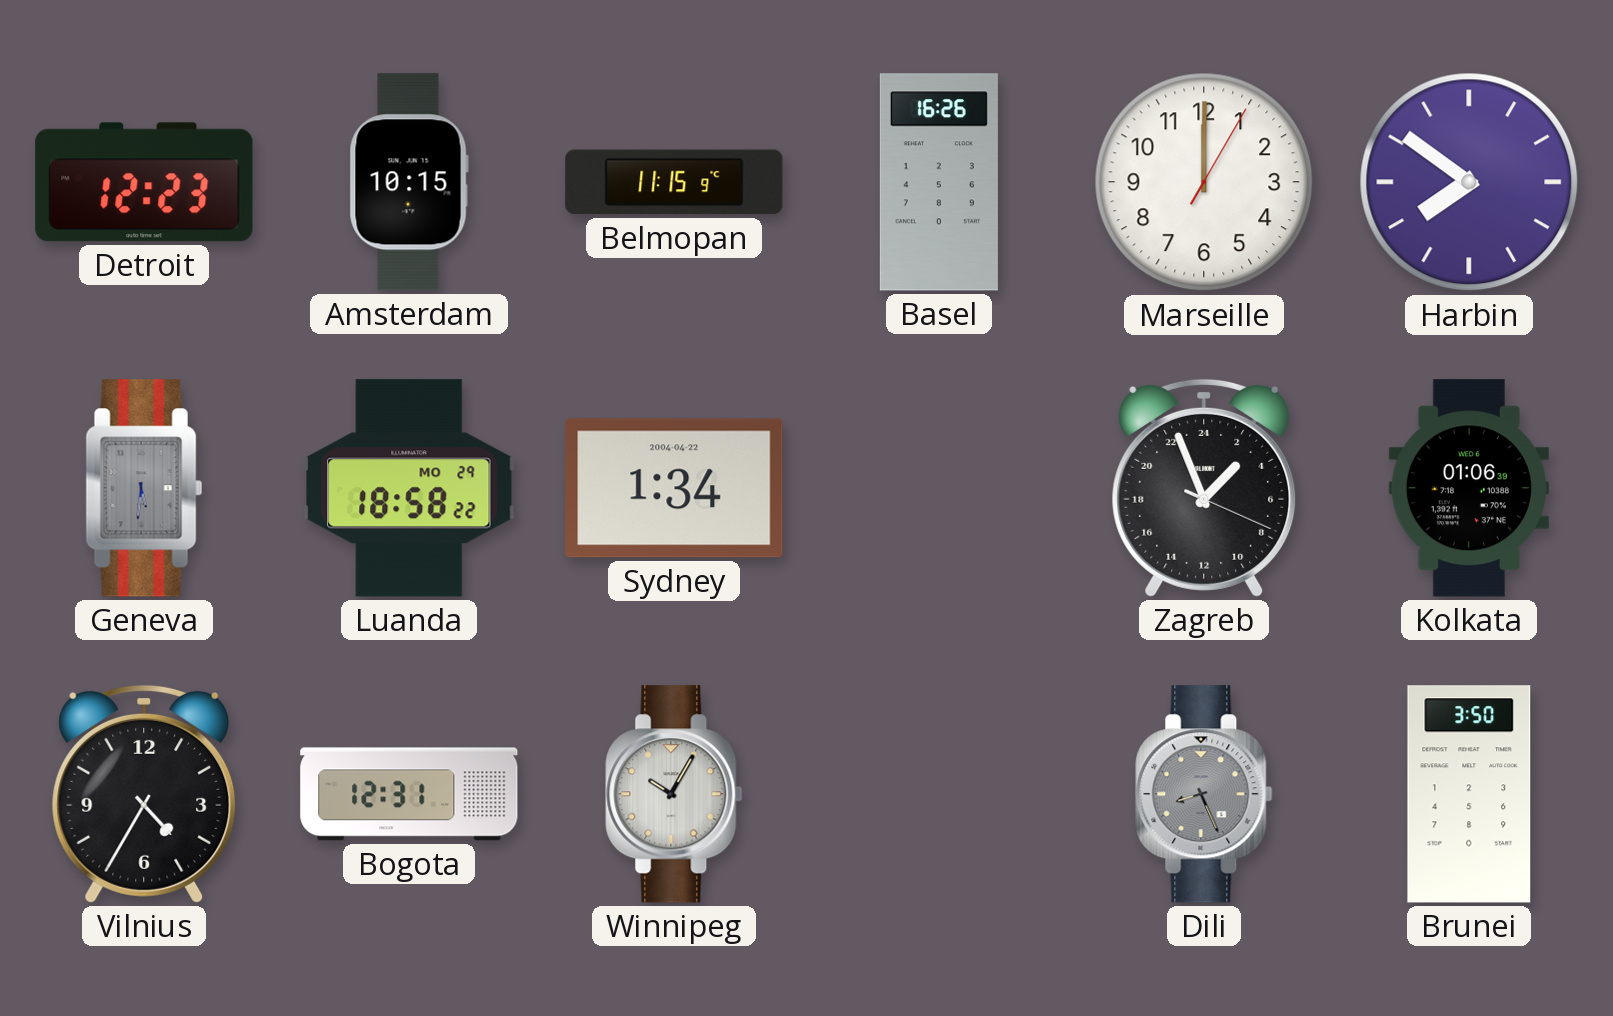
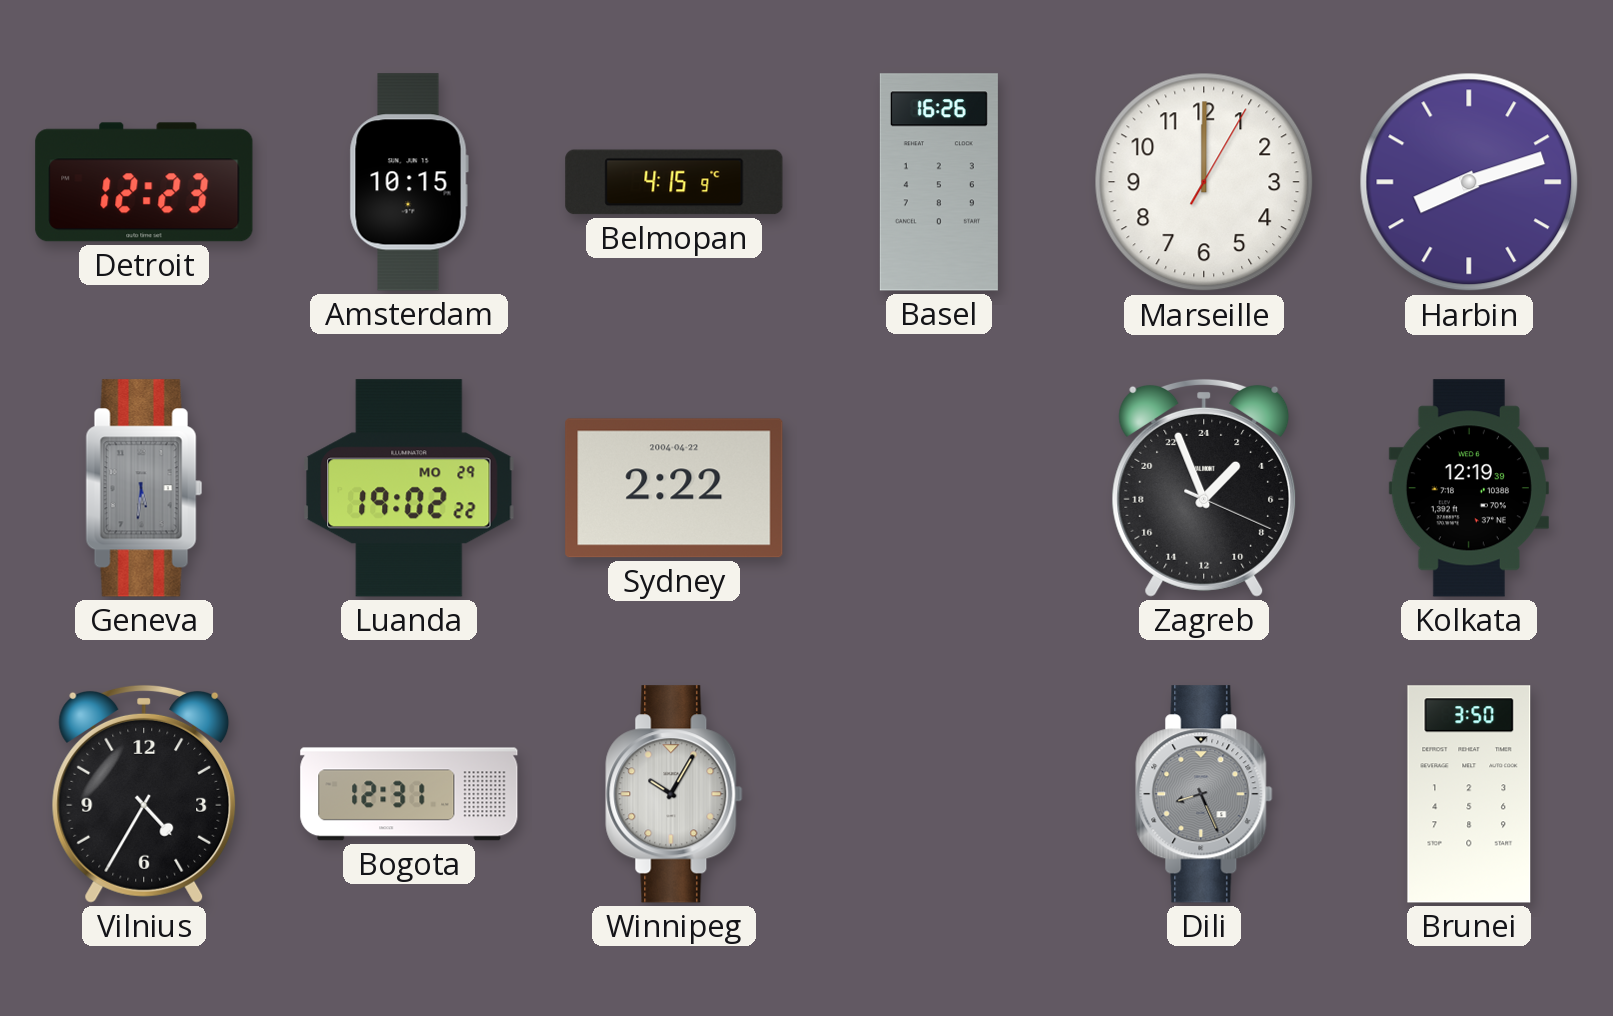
Belmopan: 11:15 -> 4:15 (674, 182)
Harbin: 7:51 -> 8:12 (1469, 182)
Luanda: 18:58 -> 19:02 (409, 488)
Sydney: 1:34 -> 2:22 (674, 488)
Kolkata: 01:06 -> 12:19 (1469, 488)
